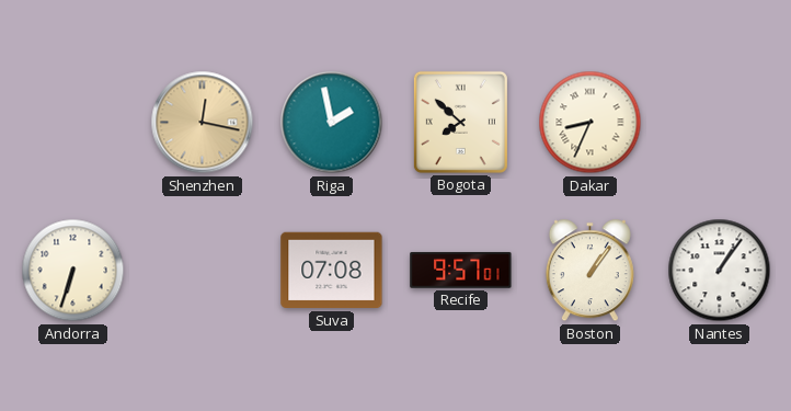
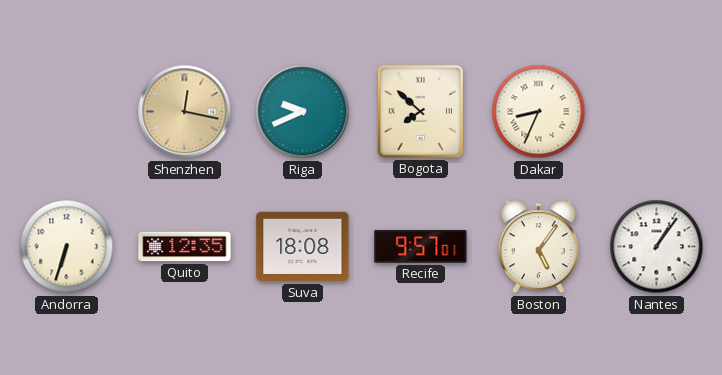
Riga: 1:58 -> 9:41 (303, 112)
Quito: none -> 12:35 (185, 247)
Suva: 07:08 -> 18:08 (303, 247)
Boston: 1:06 -> 5:06 (538, 247)
